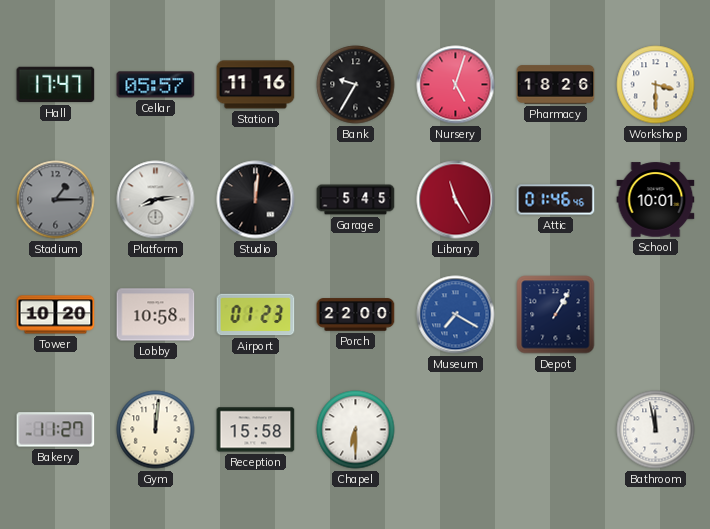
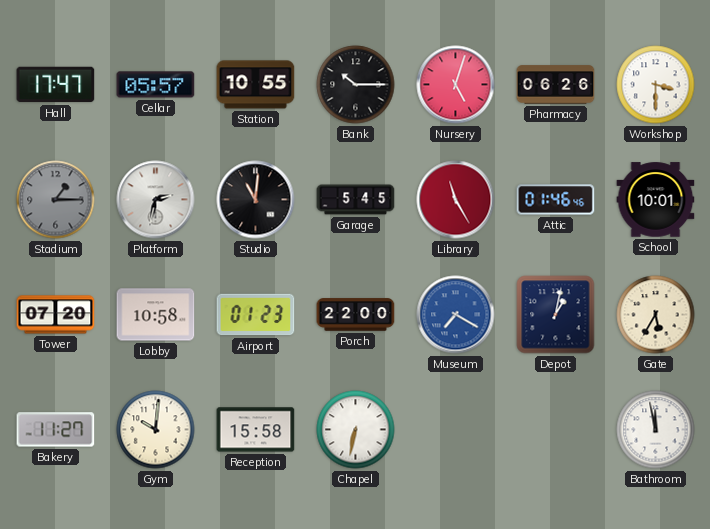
Station: 11:16 -> 10:55 (256, 85)
Bank: 9:35 -> 10:15 (356, 85)
Pharmacy: 18:26 -> 06:26 (556, 85)
Platform: 8:14 -> 2:32 (156, 200)
Studio: 12:01 -> 11:01 (256, 200)
Tower: 10:20 -> 07:20 (56, 315)
Depot: 1:05 -> 1:02 (556, 315)
Gate: none -> 5:35 (656, 315)
Gym: 12:01 -> 10:01 (156, 430)
Chapel: 6:30 -> 6:32 (356, 430)
